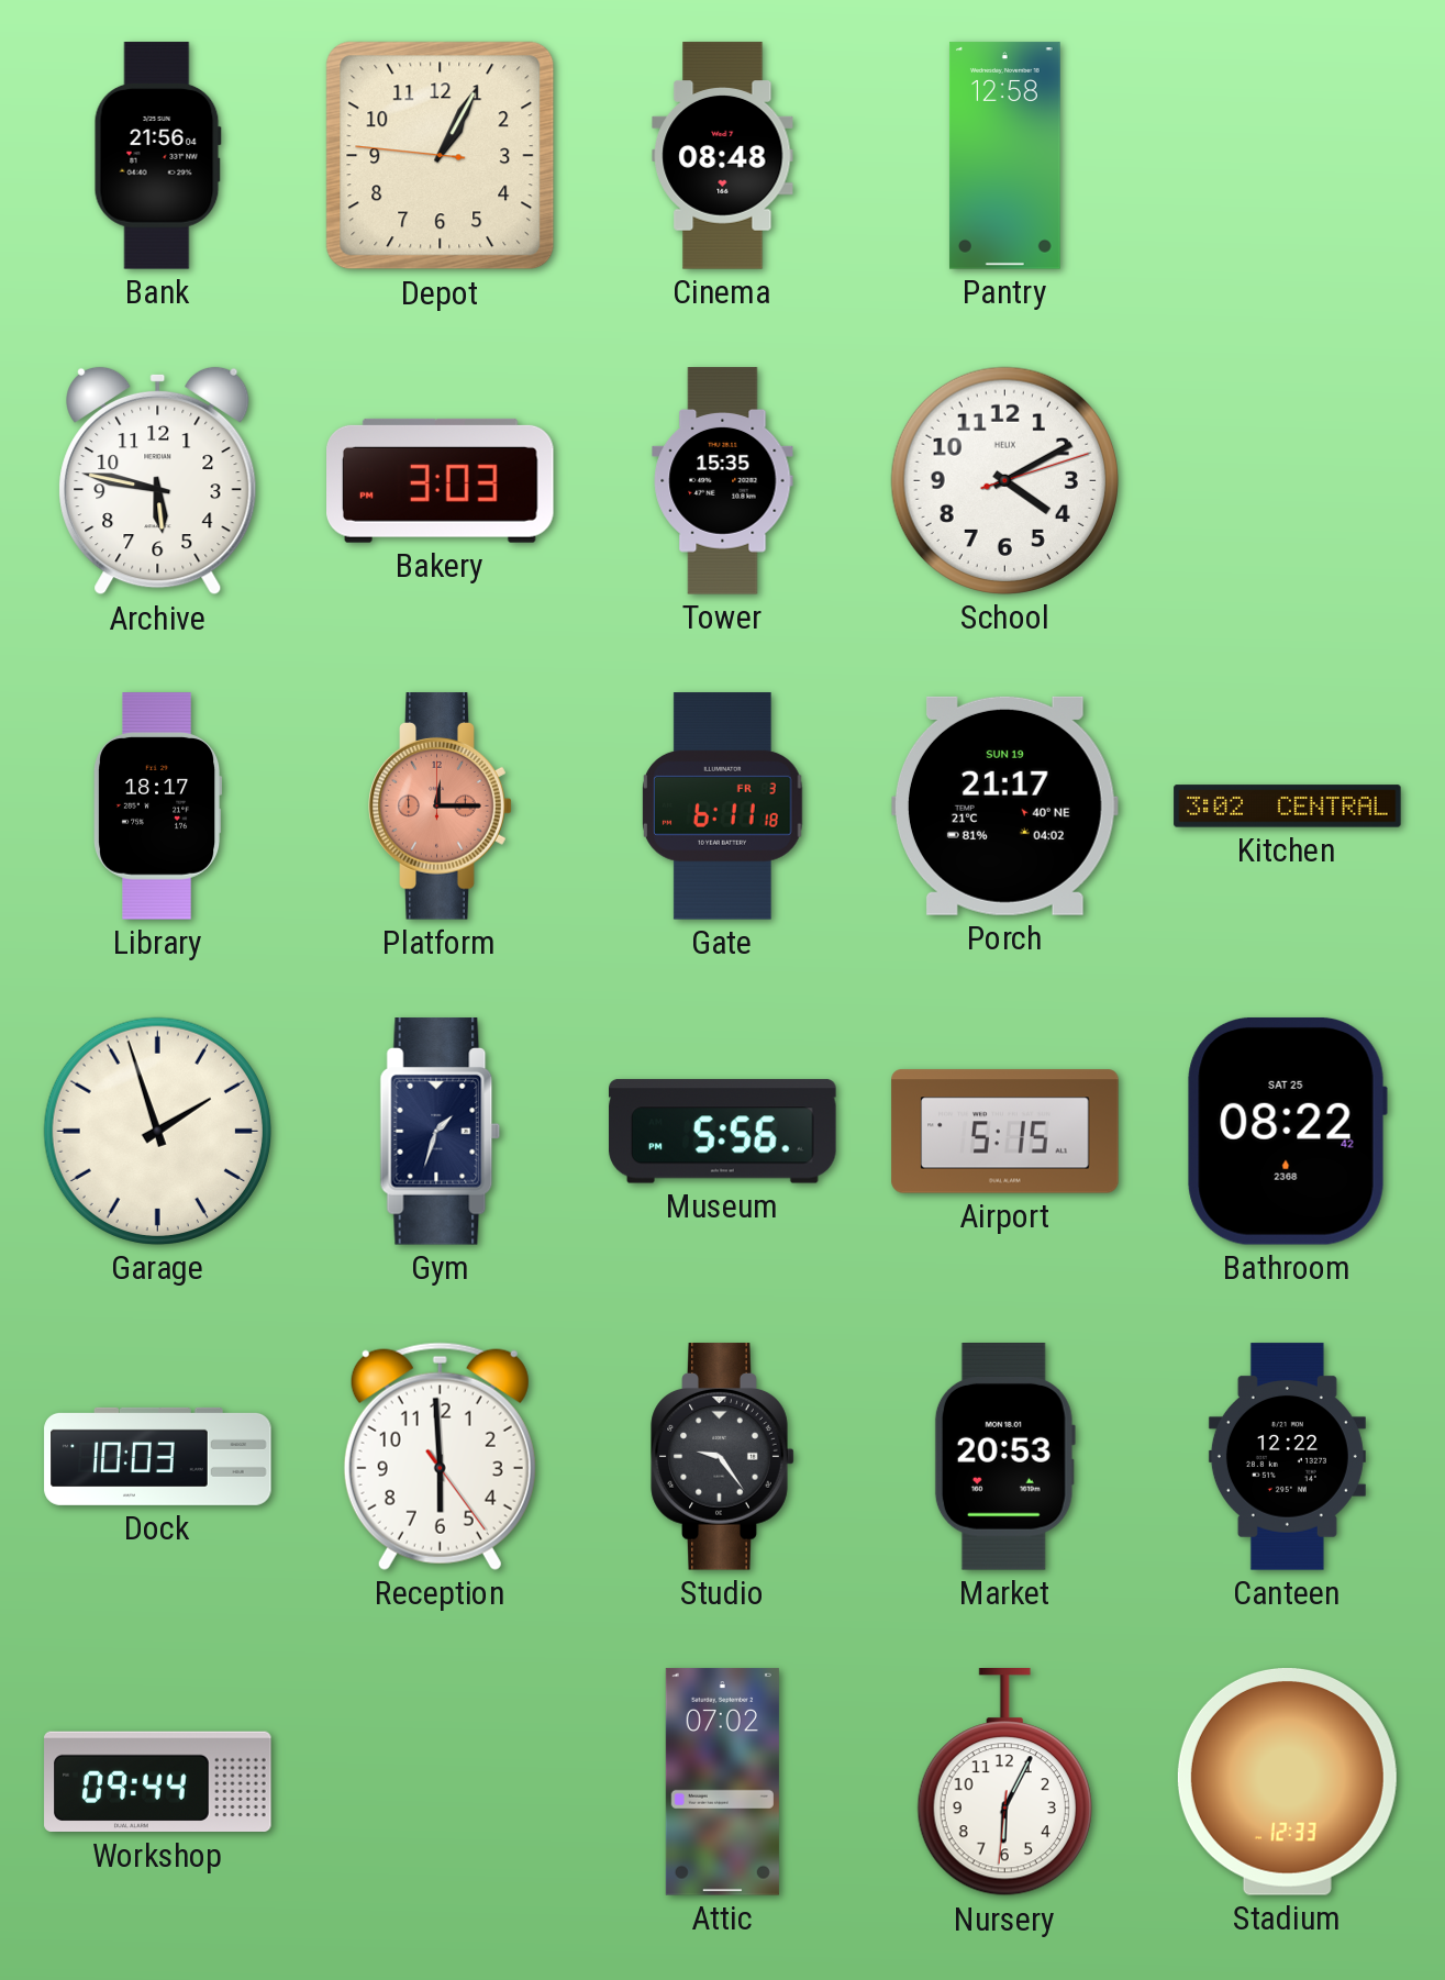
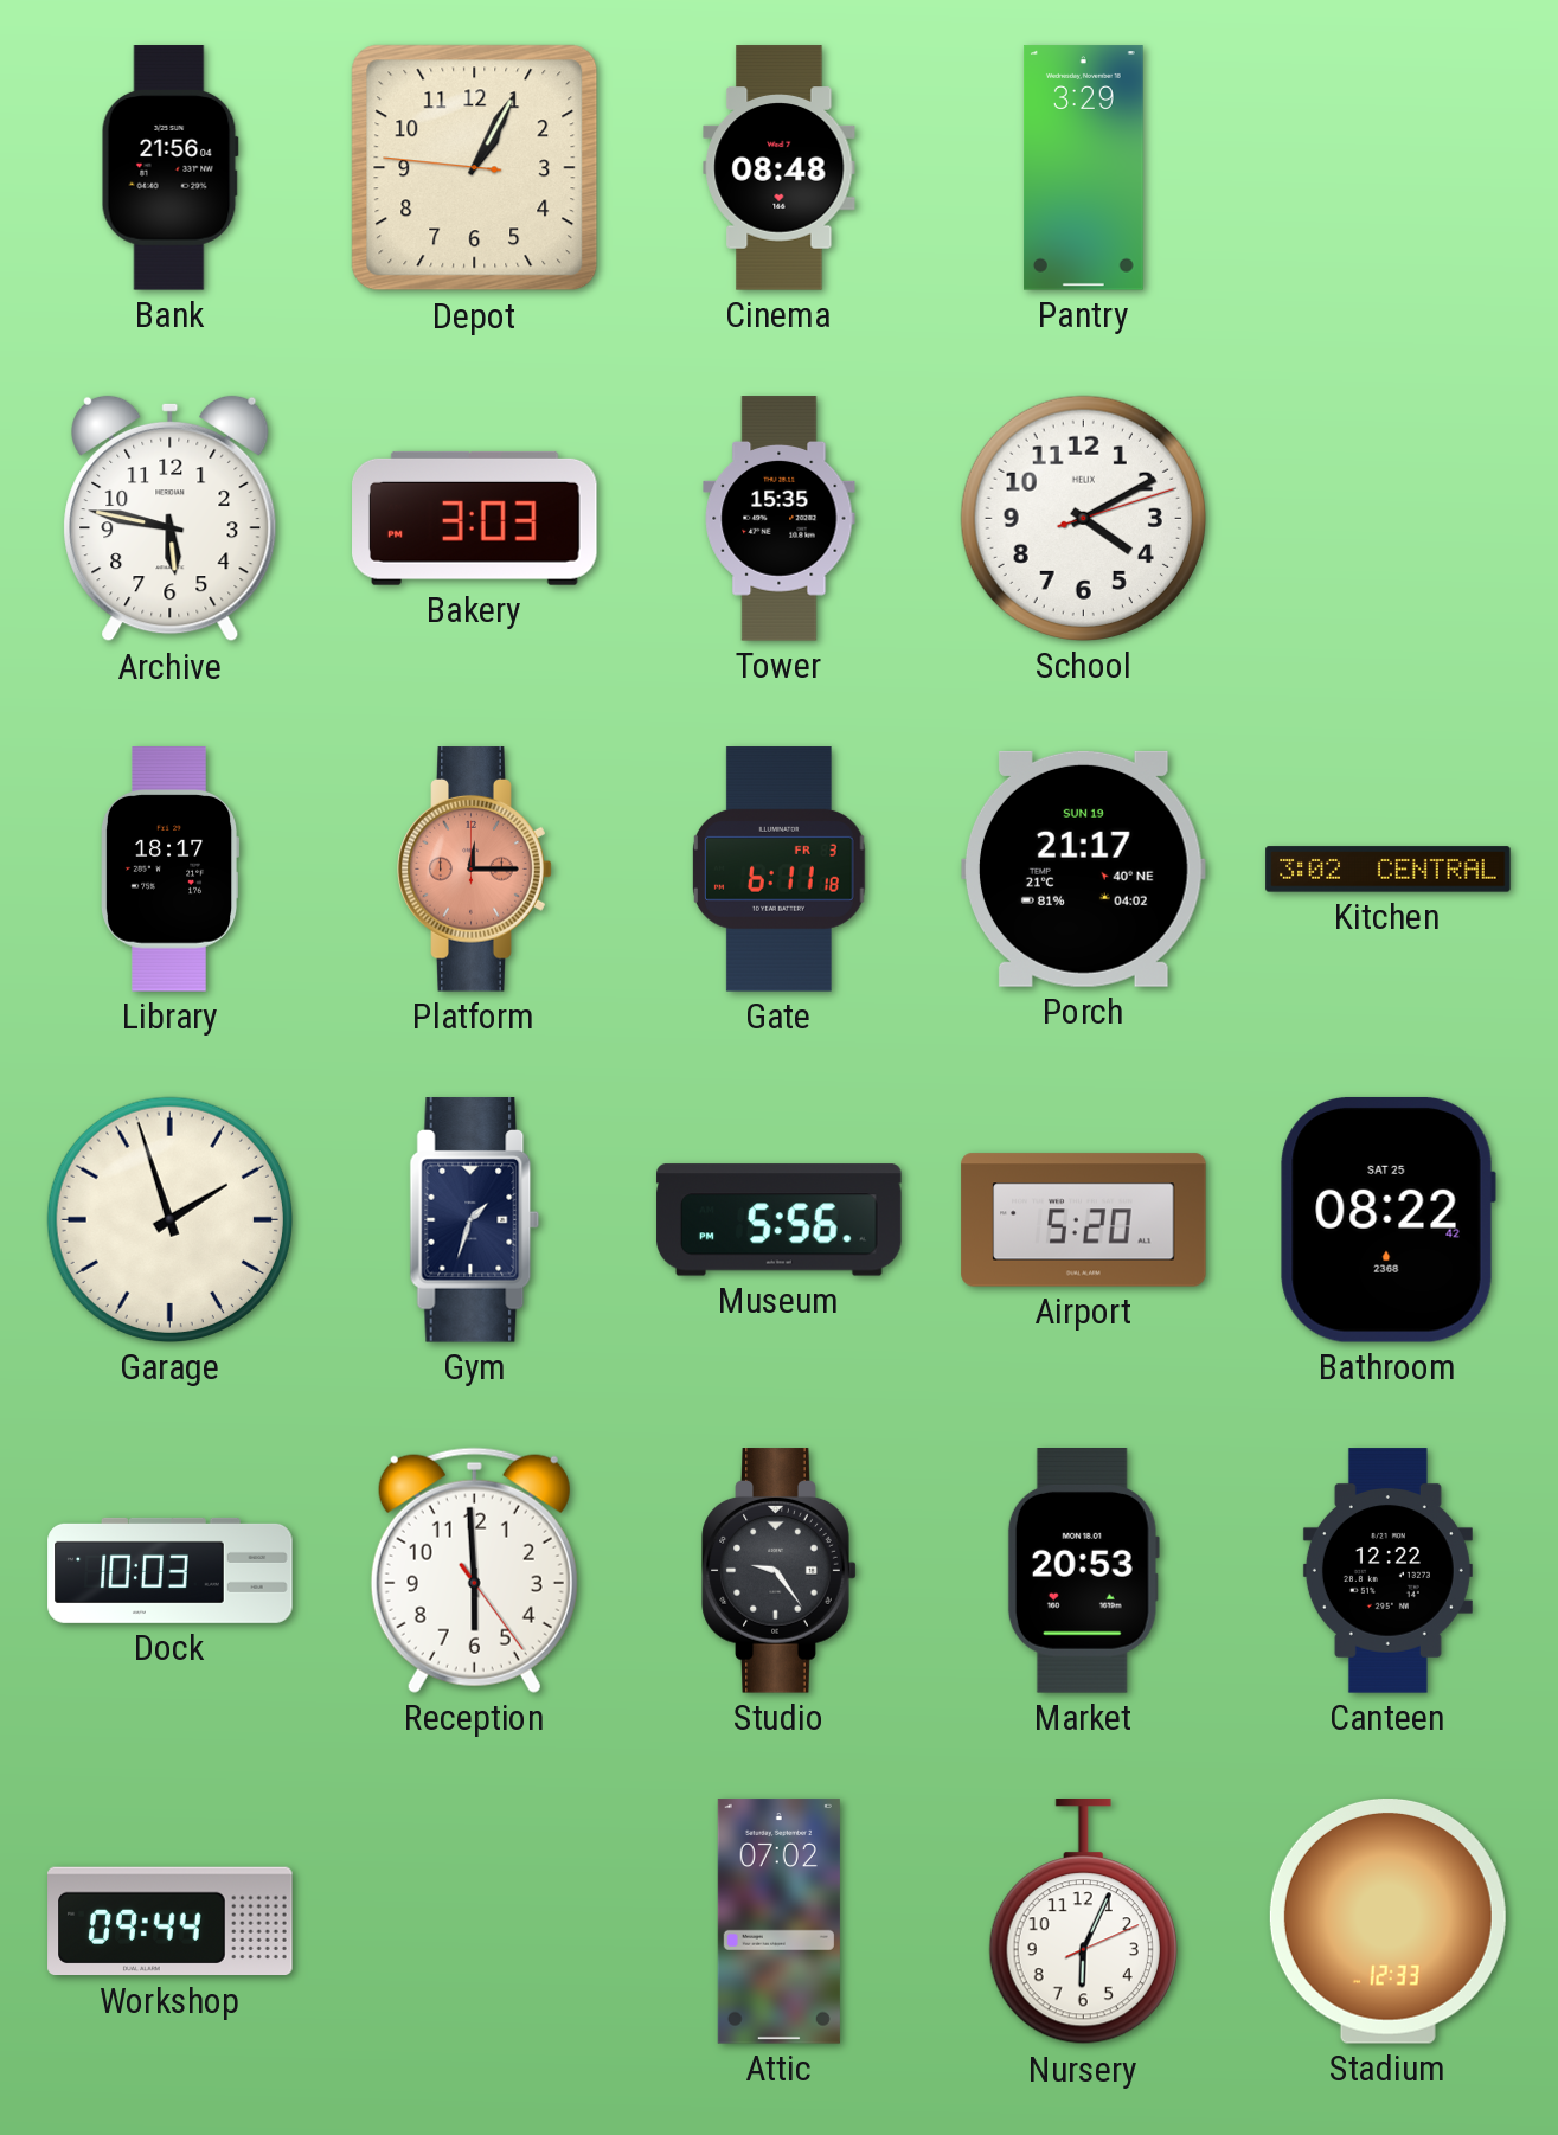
Pantry: 12:58 -> 3:29 (1083, 168)
Airport: 5:15 -> 5:20 (1084, 1220)
Nursery: 6:04:31 -> 6:04:11 (1083, 1923)
